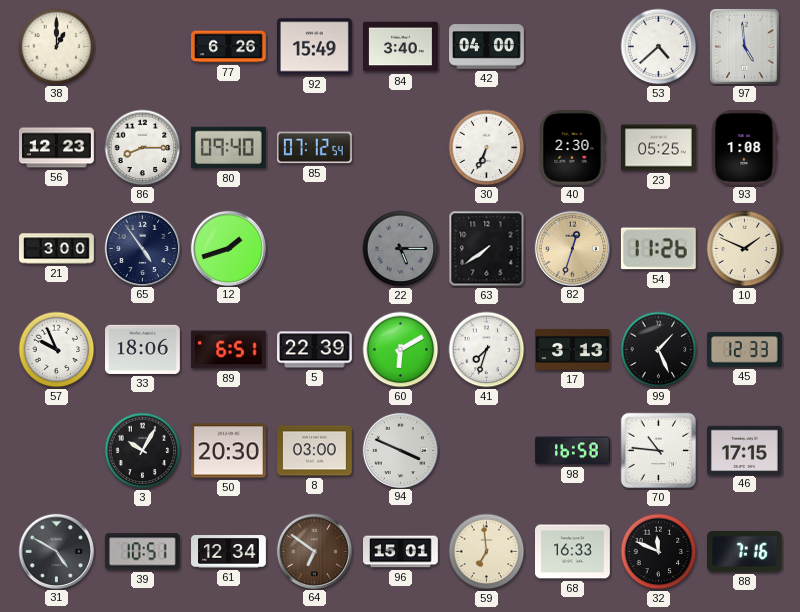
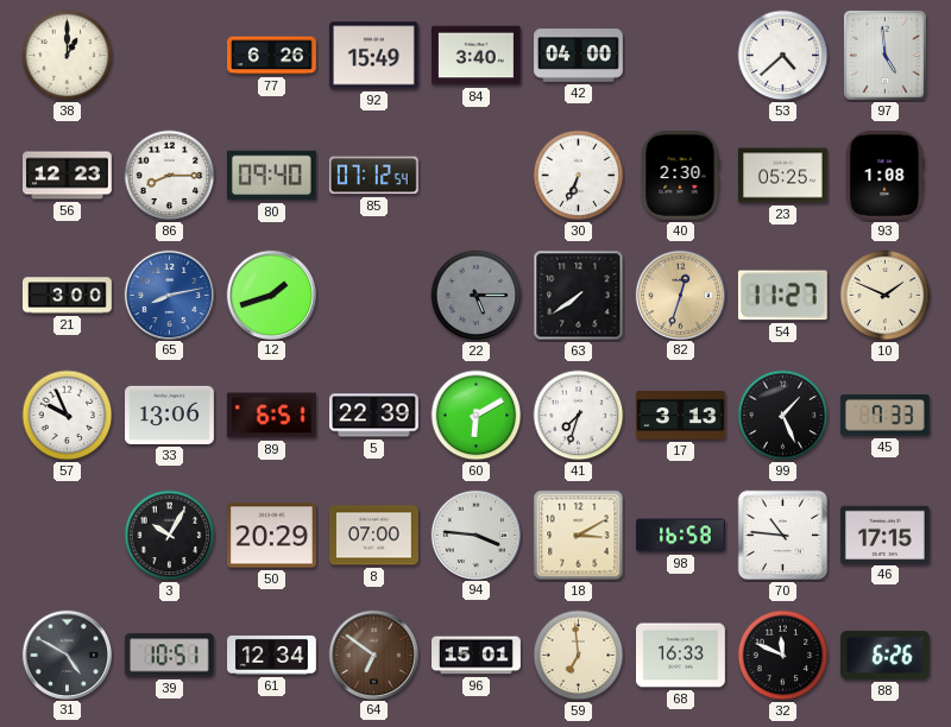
65: 4:54 -> 8:13 (169, 295)
65 dial: navy -> blue (169, 295)
54: 11:26 -> 11:27 (782, 296)
33: 18:06 -> 13:06 (170, 415)
45: 12:33 -> 7:33 (884, 416)
50: 20:30 -> 20:29 (272, 536)
8: 03:00 -> 07:00 (374, 536)
94: 3:49 -> 3:46 (475, 535)
18: none -> 3:10 (579, 536)
88: 7:16 -> 6:26 (884, 655)
